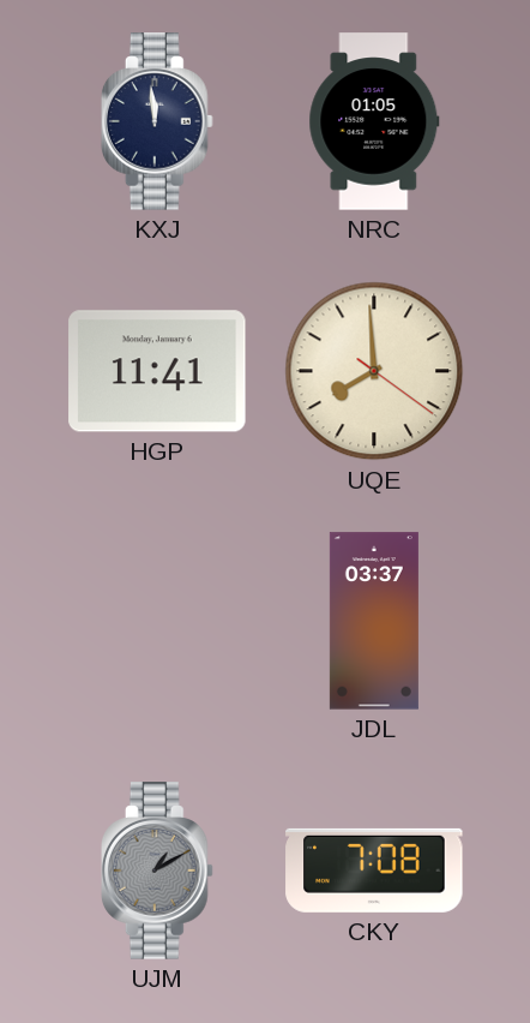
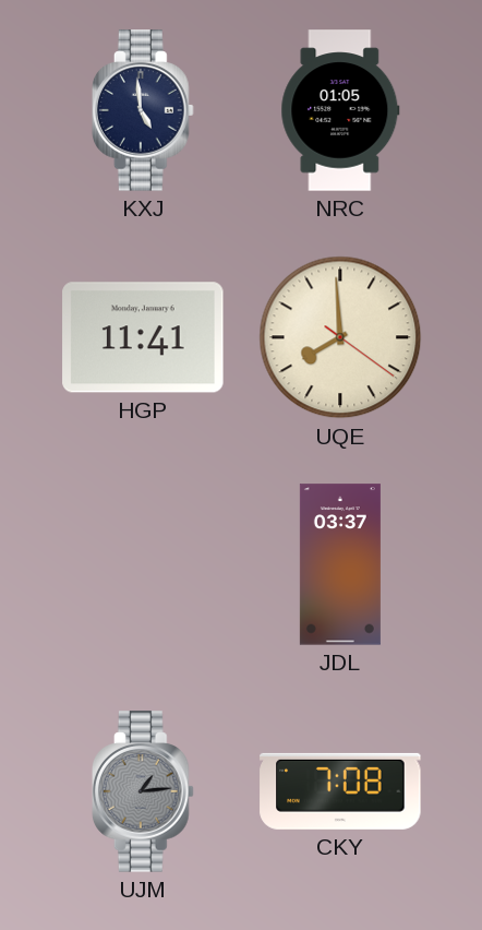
KXJ: 11:59 -> 4:59 (144, 110)
UJM: 1:10 -> 1:14 (144, 791)
